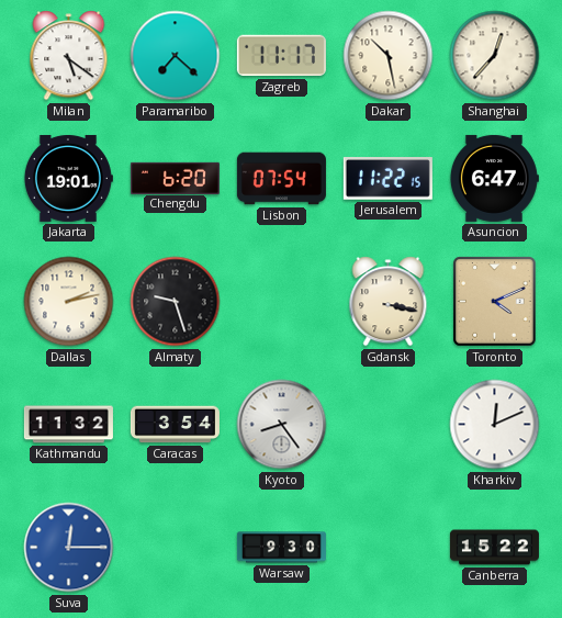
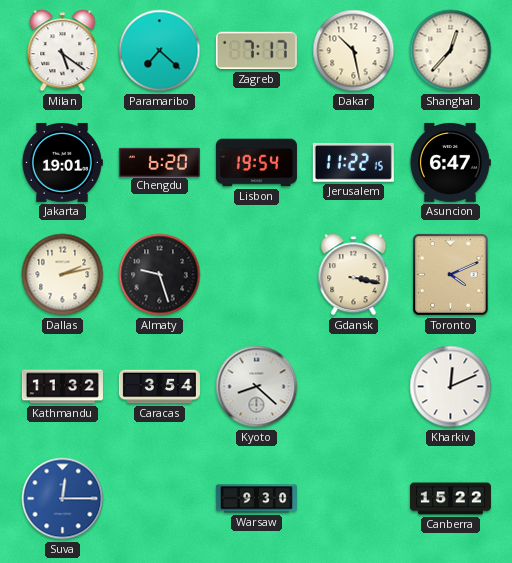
Zagreb: 11:17 -> 7:17 (256, 51)
Lisbon: 07:54 -> 19:54 (256, 163)
Kyoto: 8:24 -> 8:22 (257, 387)
